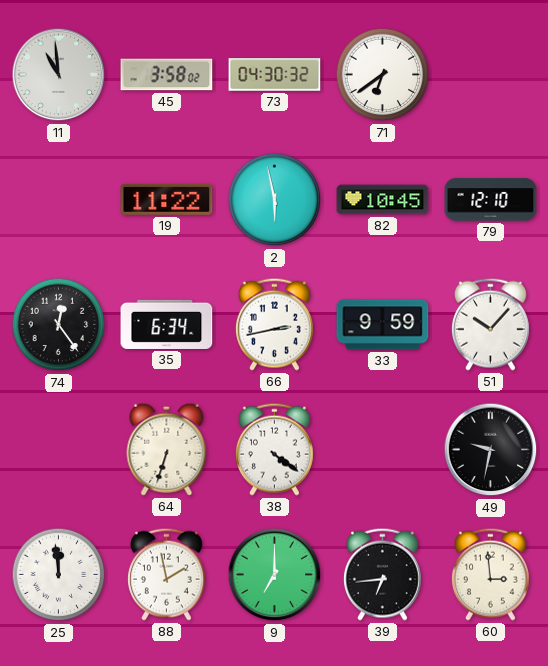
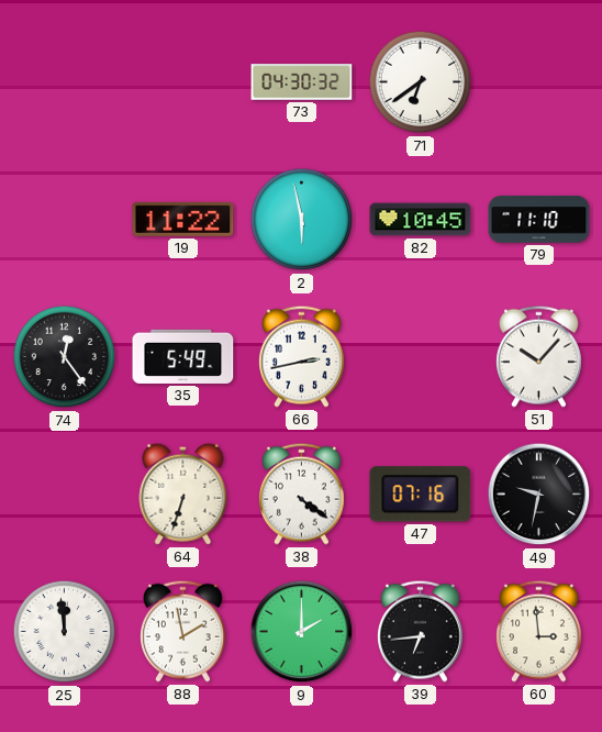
11: 10:59 -> none (59, 75)
45: 3:58 -> none (167, 75)
79: 12:10 -> 11:10 (539, 220)
35: 6:34 -> 5:49 (183, 356)
33: 9:59 -> none (383, 325)
47: none -> 07:16 (421, 495)
9: 7:00 -> 2:00 (302, 632)
